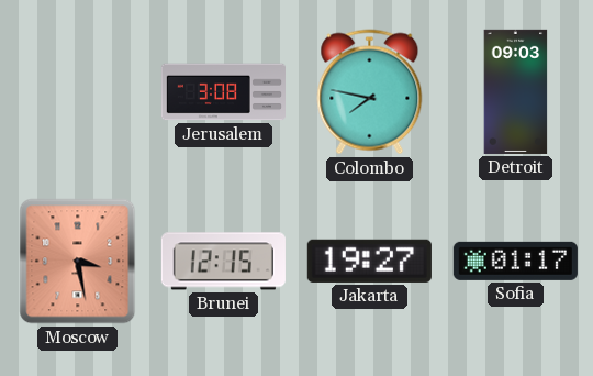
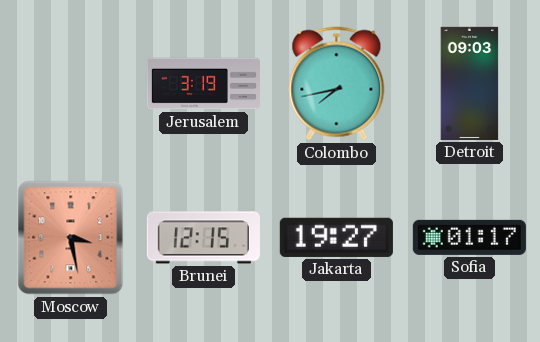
Jerusalem: 3:08 -> 3:19 (203, 84)
Colombo: 7:47 -> 7:43 (337, 84)
